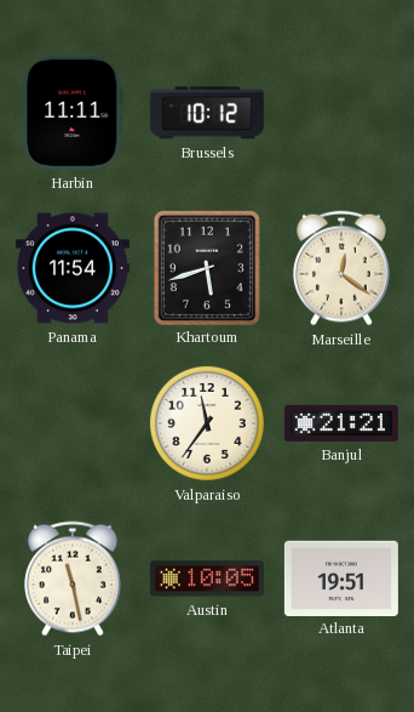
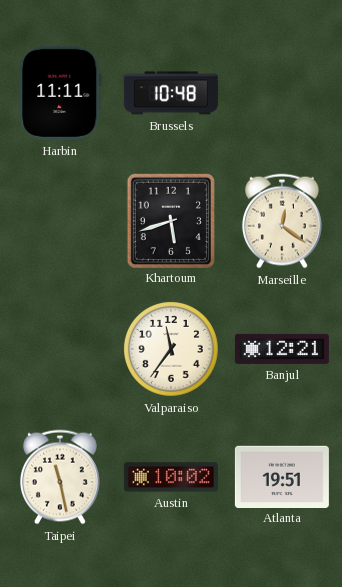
Brussels: 10:12 -> 10:48 (171, 93)
Panama: 11:54 -> none (73, 268)
Banjul: 21:21 -> 12:21 (282, 349)
Austin: 10:05 -> 10:02 (171, 477)
